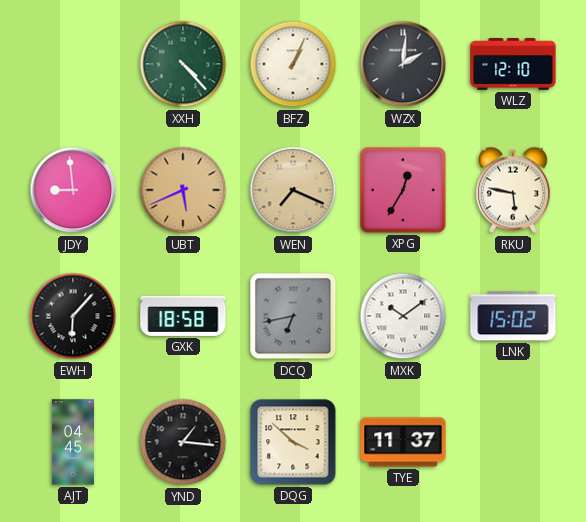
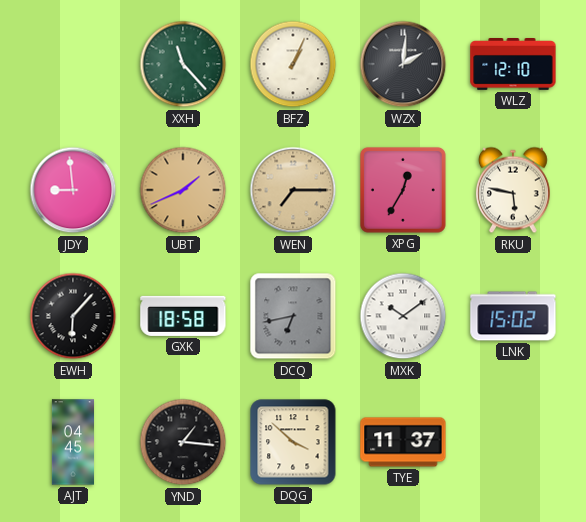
XXH: 4:23 -> 11:23 (183, 64)
UBT: 5:41 -> 1:41 (183, 190)
WEN: 7:19 -> 7:15 (293, 190)
